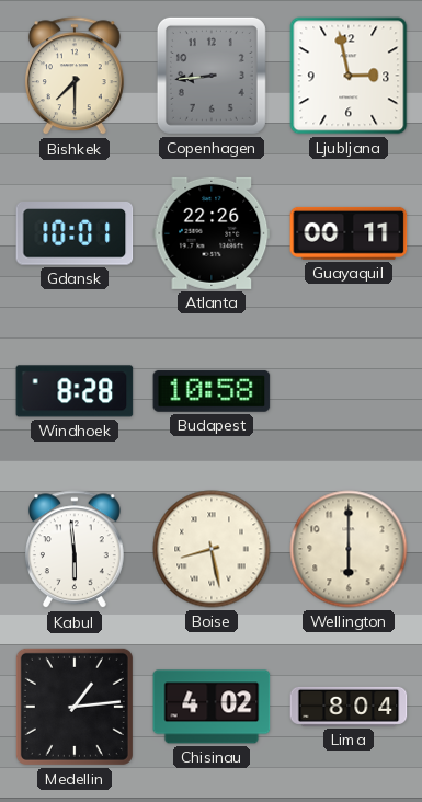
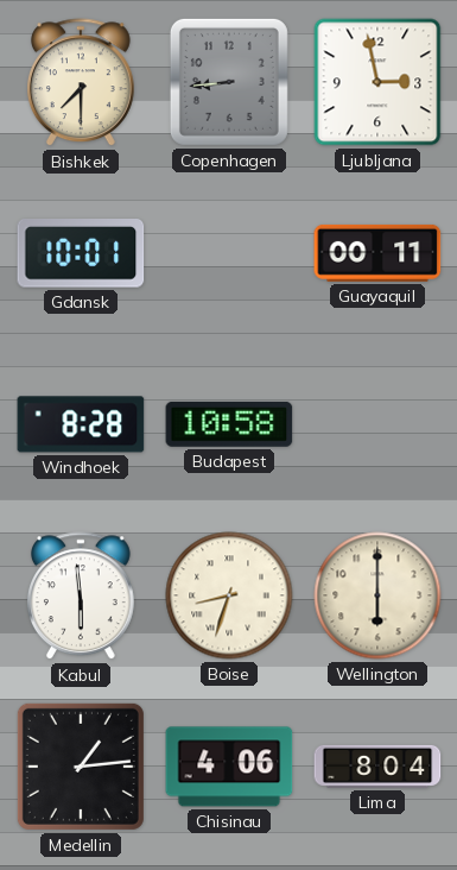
Atlanta: 22:26 -> none (212, 233)
Boise: 8:28 -> 8:33 (229, 595)
Chisinau: 4:02 -> 4:06 (229, 767)
